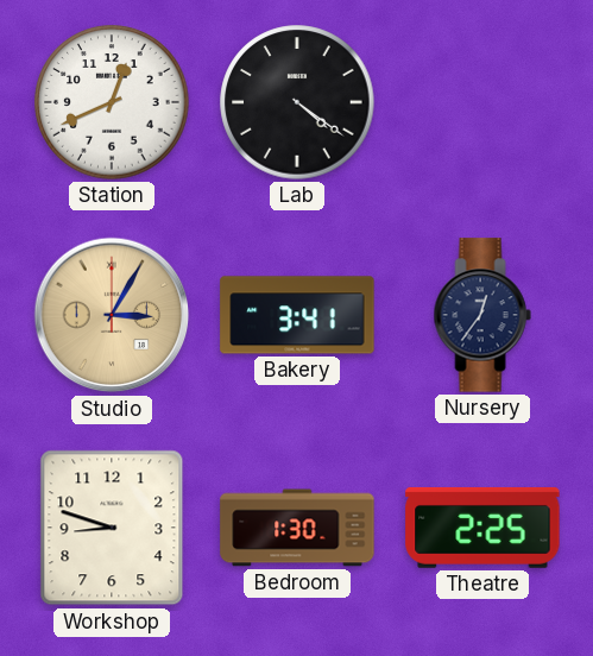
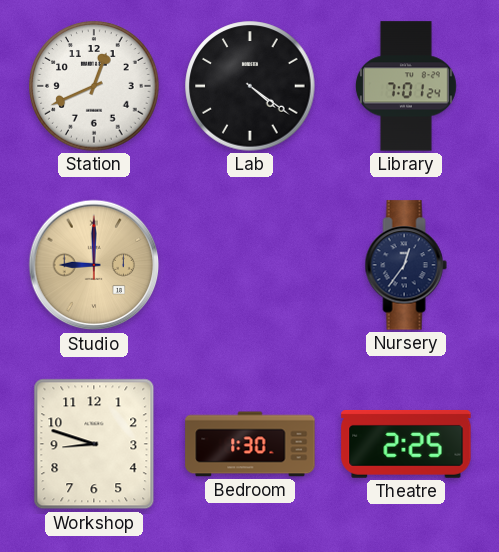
Library: none -> 7:01 (406, 86)
Studio: 3:05 -> 9:00 (94, 265)
Bakery: 3:41 -> none (297, 315)
